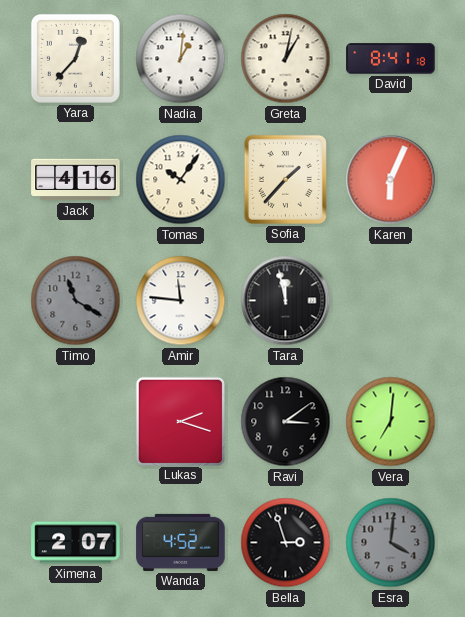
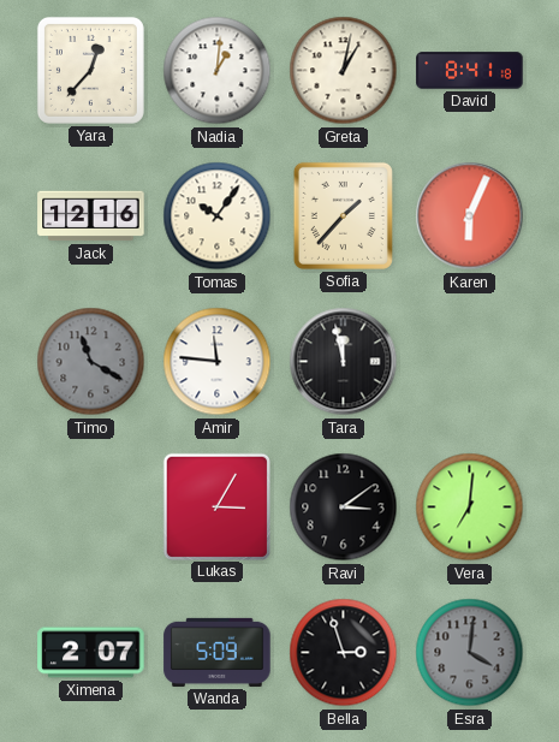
Jack: 4:16 -> 12:16 (91, 216)
Lukas: 2:18 -> 3:05 (216, 506)
Wanda: 4:52 -> 5:09 (218, 652)
